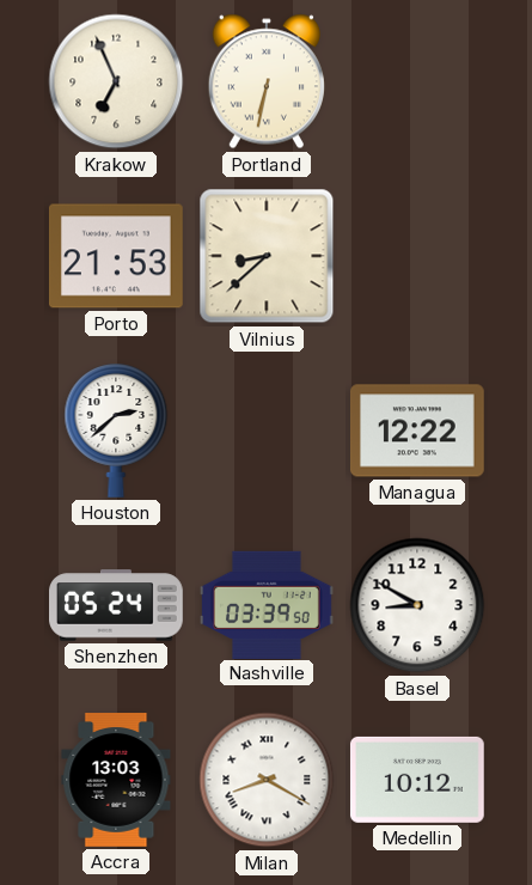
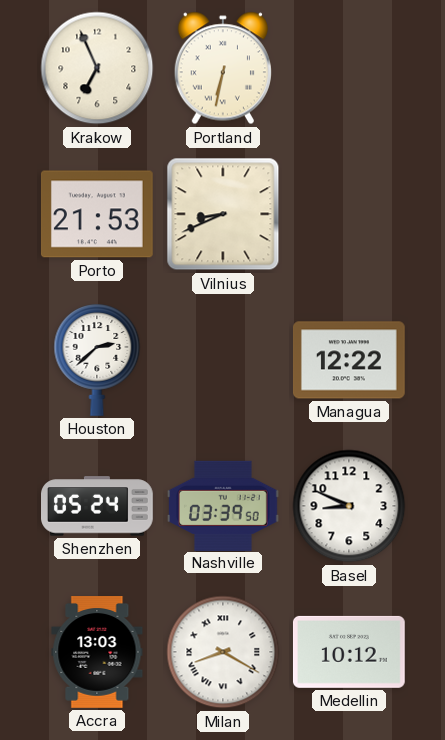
Vilnius: 8:38 -> 8:41 (223, 214)
Basel: 8:50 -> 8:49 (349, 506)
